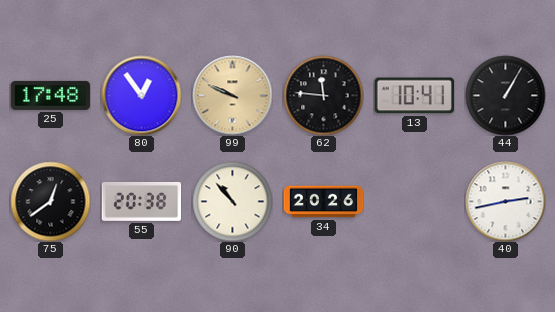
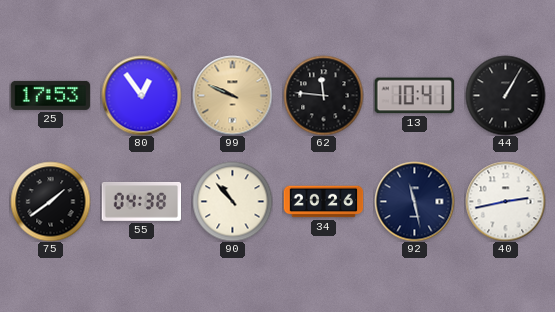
25: 17:48 -> 17:53 (50, 95)
75: 12:39 -> 1:39 (50, 201)
55: 20:38 -> 04:38 (141, 202)
92: none -> 11:28 (414, 201)
